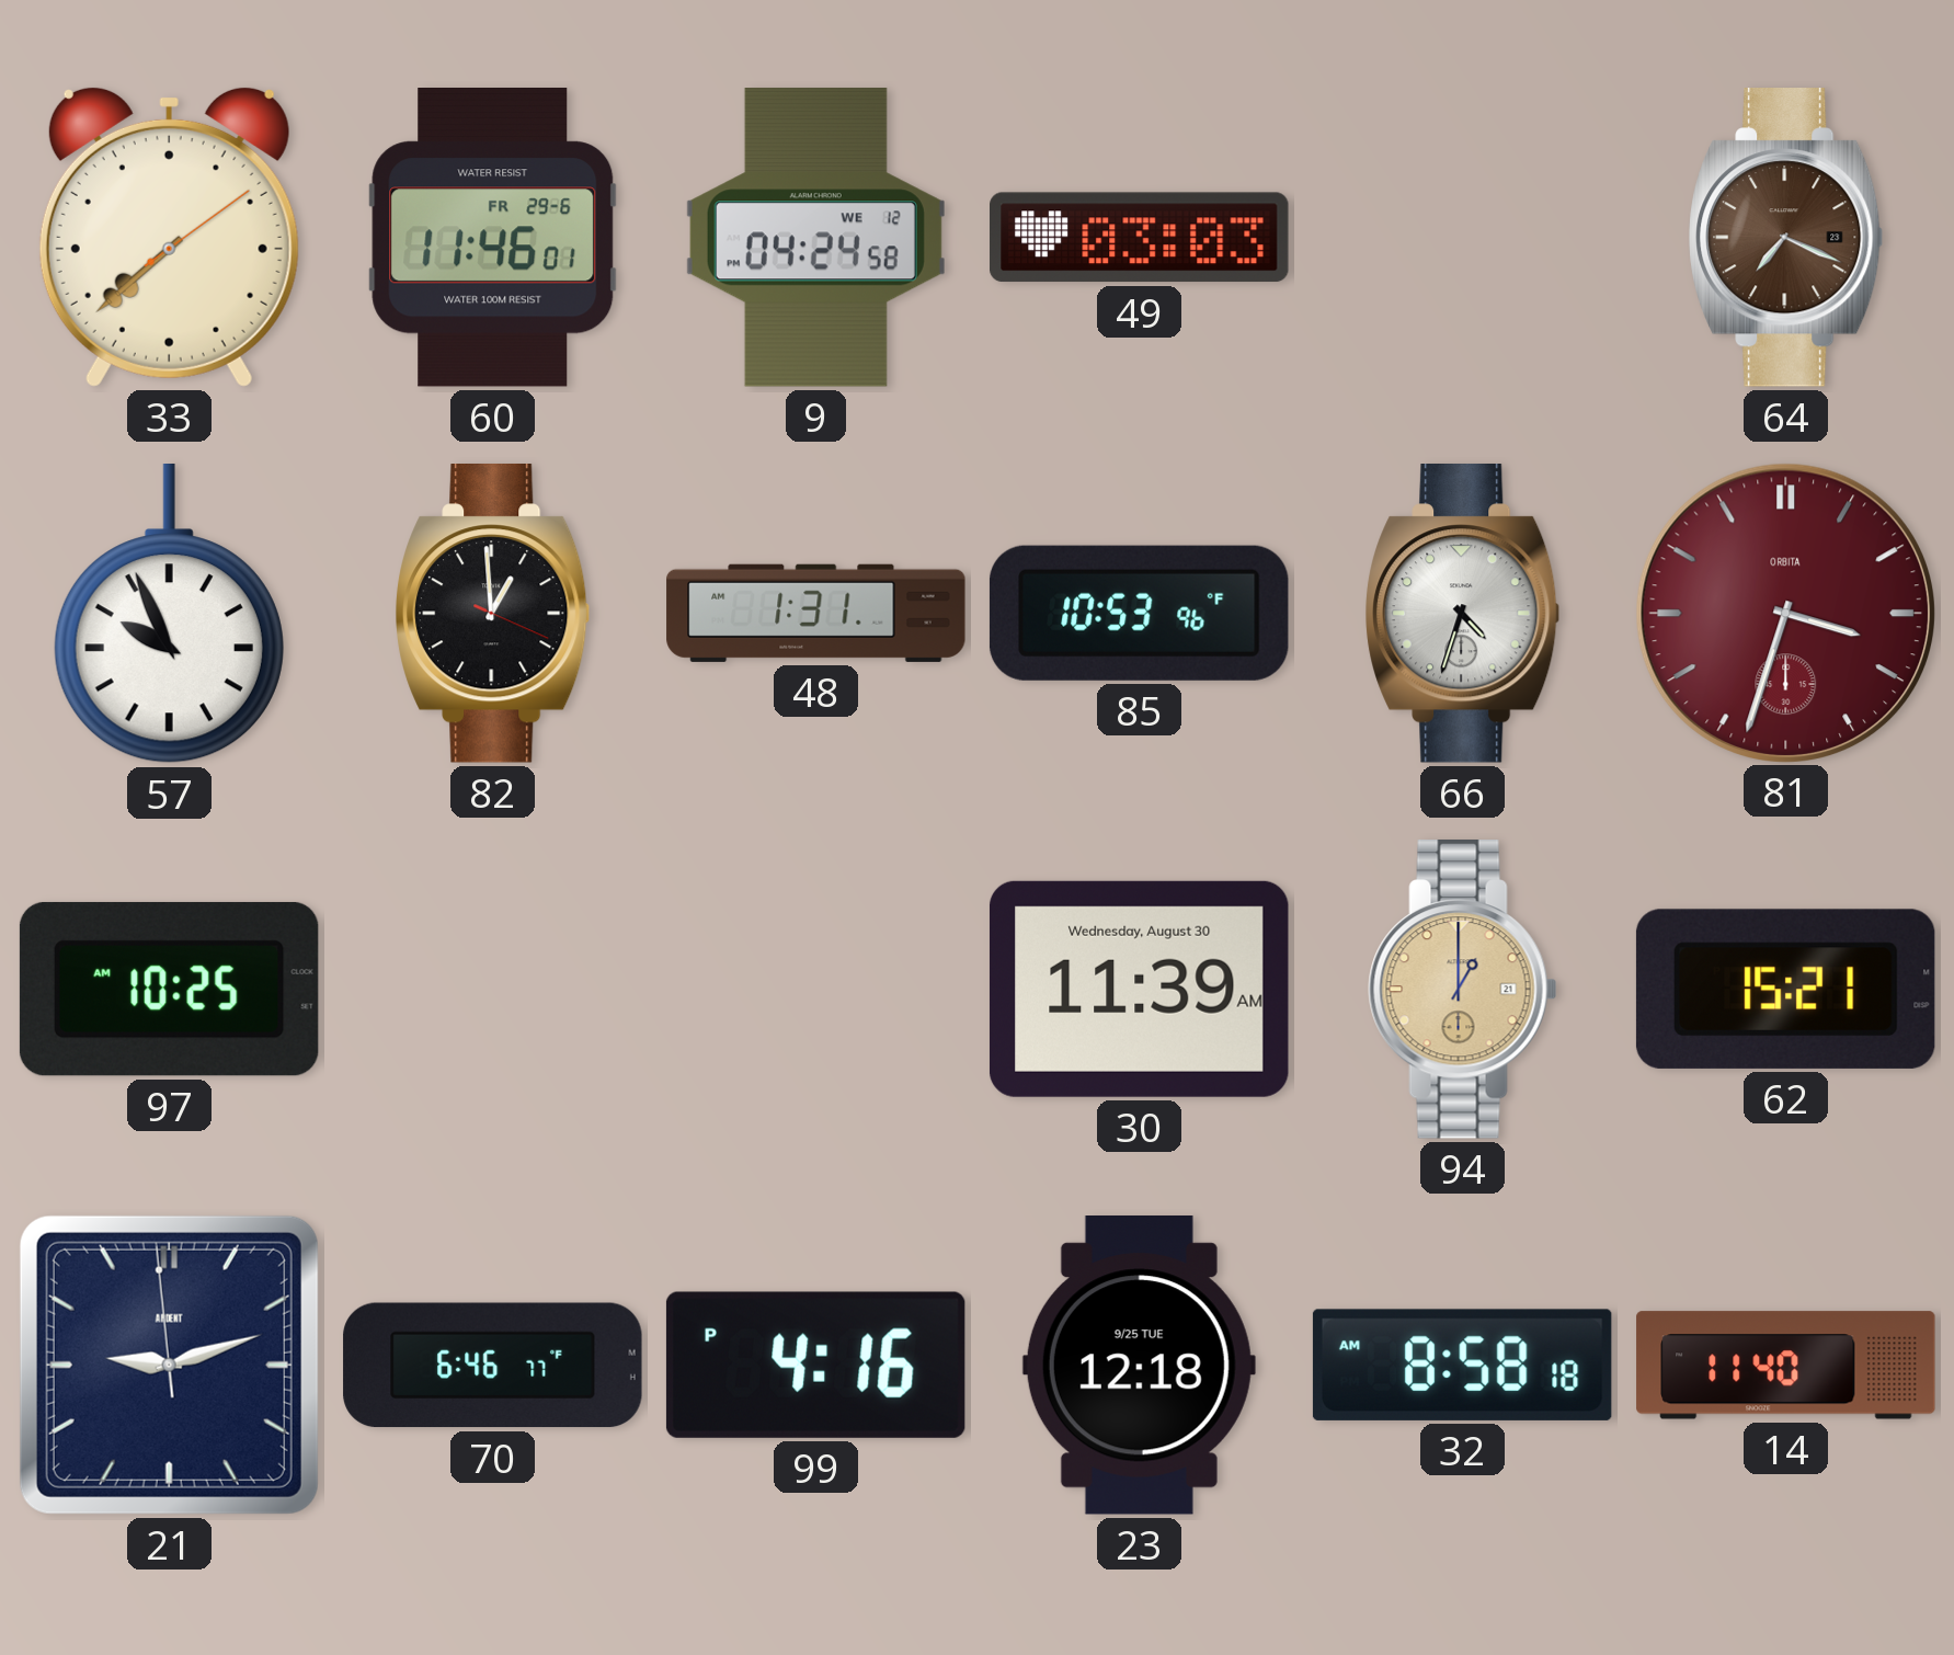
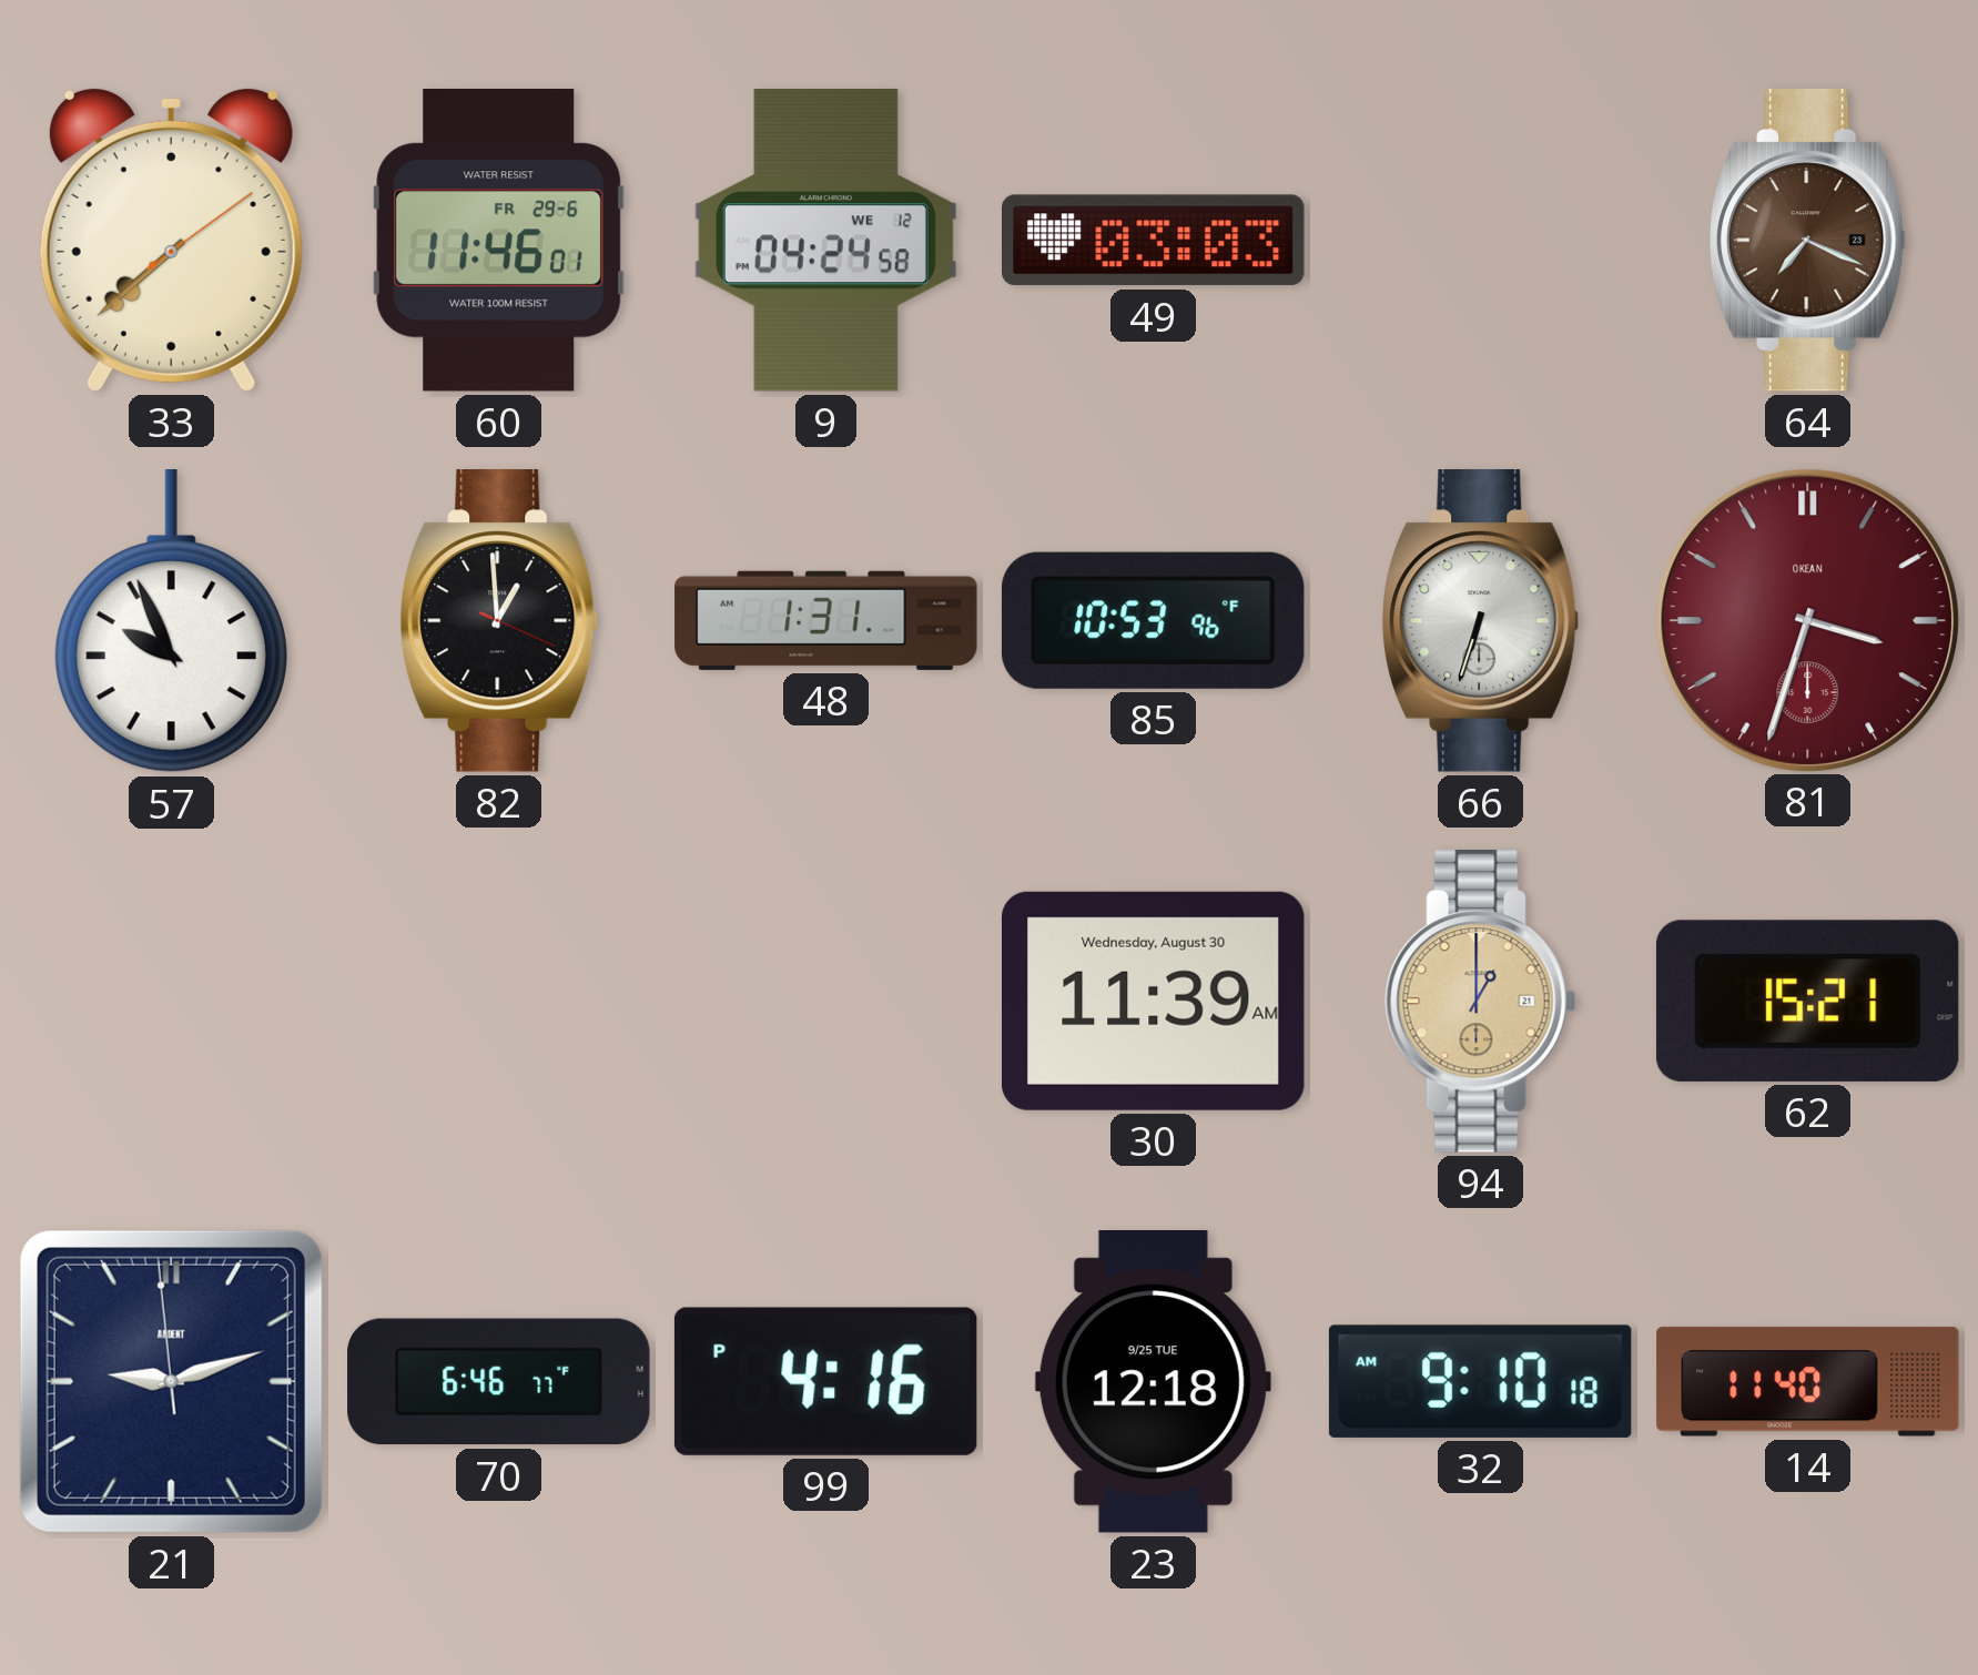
66: 4:33 -> 6:33 (1481, 621)
81 brand: ORBITA -> OKEAN (1807, 620)
97: 10:25 -> none (169, 989)
32: 8:58 -> 9:10 (1480, 1381)
